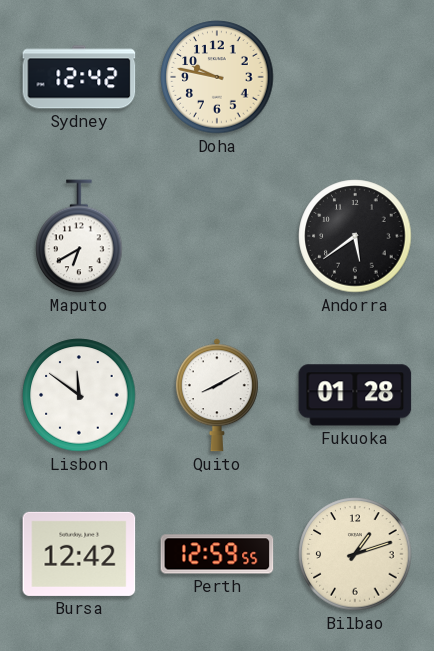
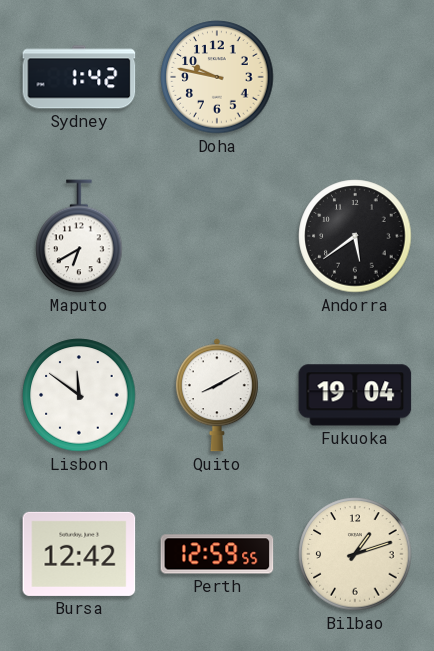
Sydney: 12:42 -> 1:42 (79, 77)
Fukuoka: 01:28 -> 19:04 (355, 395)
